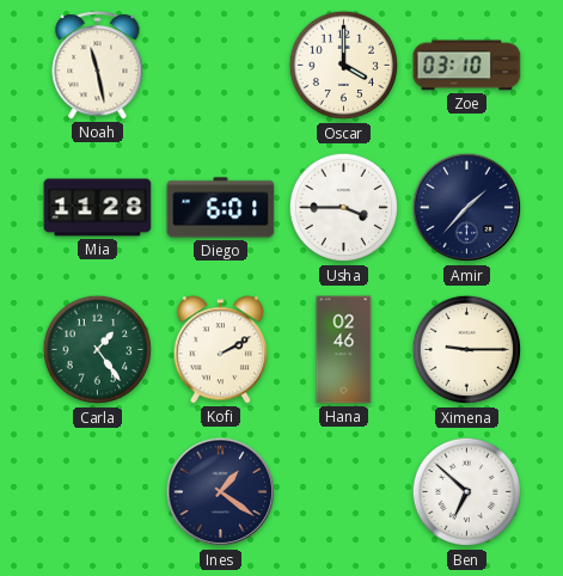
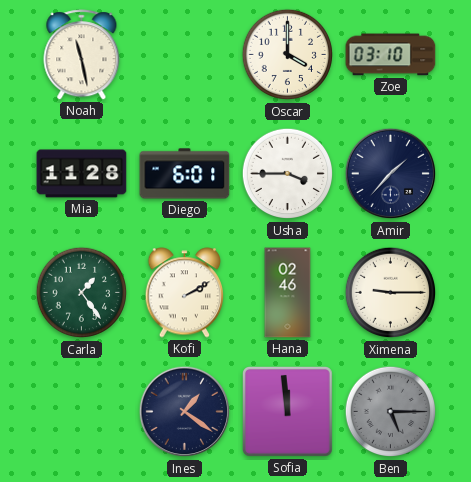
Sofia: none -> 11:59 (287, 411)
Ben: 6:52 -> 5:15 (391, 412)
Ben dial: white -> grey (391, 412)
